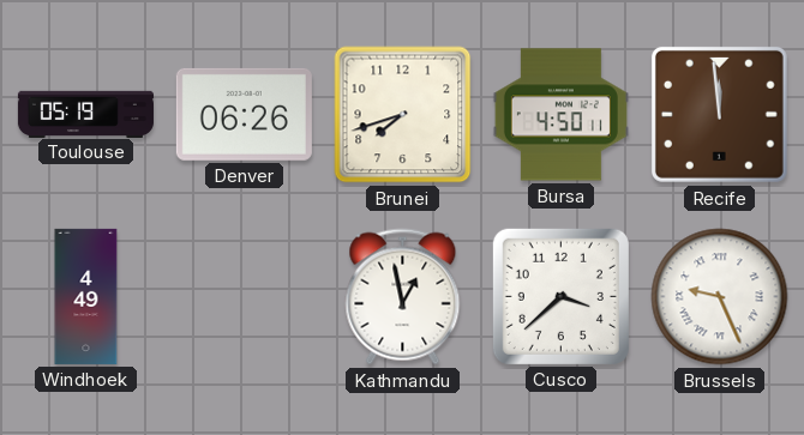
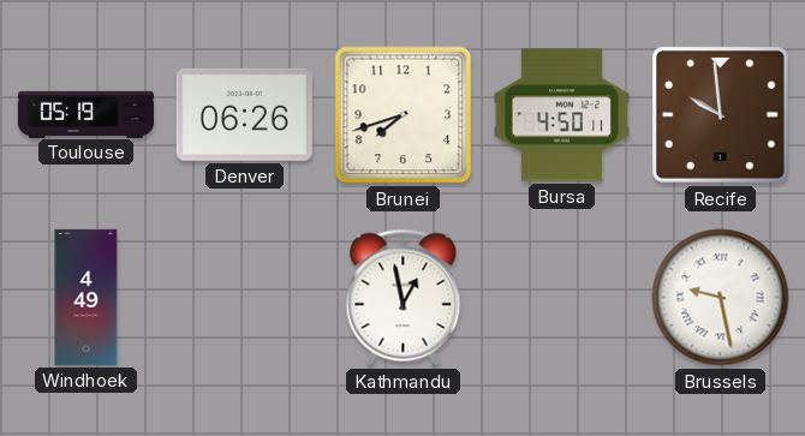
Recife: 11:59 -> 9:59 (720, 114)
Cusco: 3:38 -> none (560, 296)
Brussels: 9:26 -> 9:28 (721, 298)
